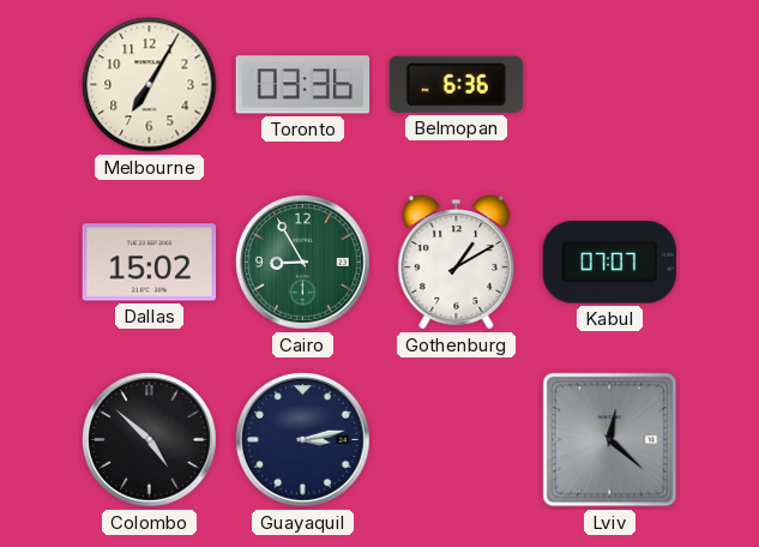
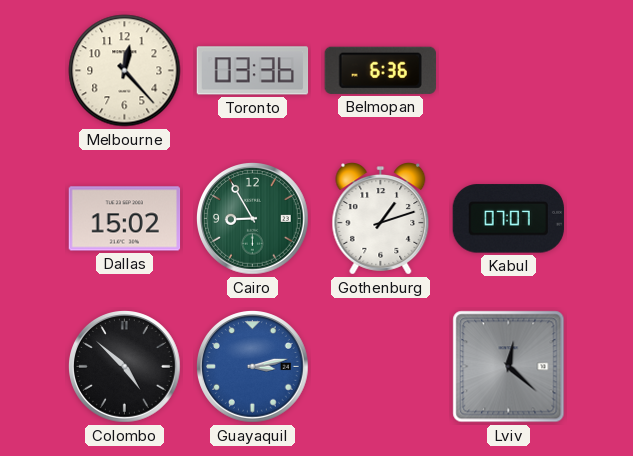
Melbourne: 7:05 -> 12:23 (125, 71)
Gothenburg: 1:10 -> 1:12 (381, 219)
Guayaquil dial: navy -> blue (253, 367)
